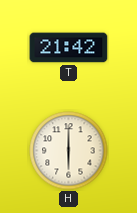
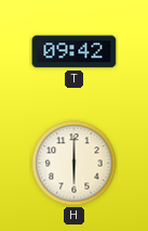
T: 21:42 -> 09:42 (75, 52)
